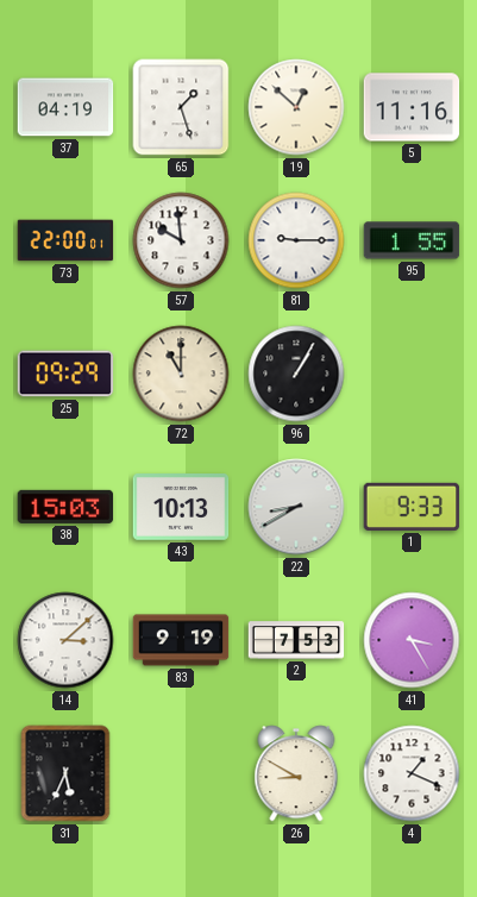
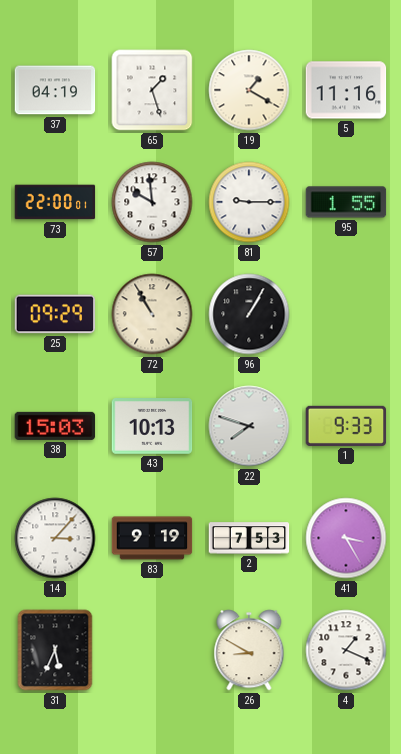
19: 12:52 -> 1:20 (249, 90)
72: 11:00 -> 10:55 (152, 314)
22: 8:40 -> 7:48 (249, 426)
14: 3:08 -> 3:07 (55, 538)
